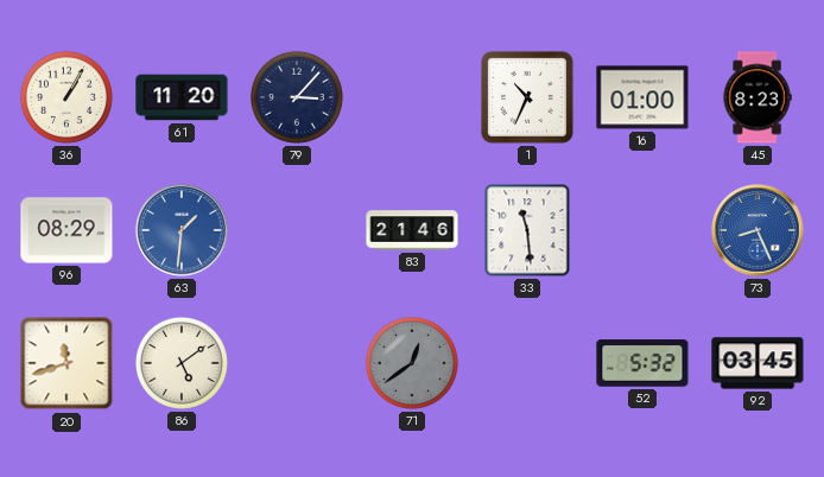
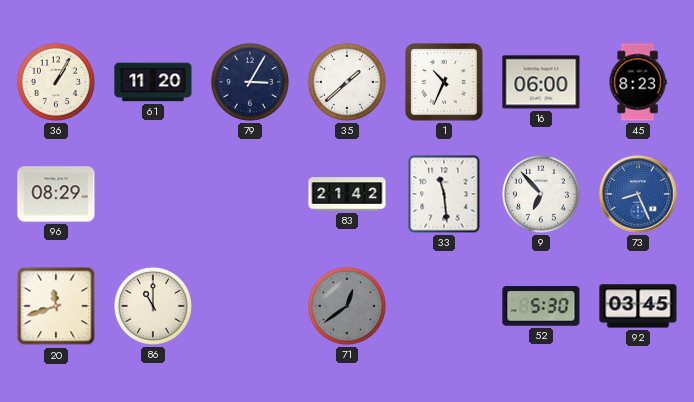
79: 3:07 -> 3:05 (250, 82)
35: none -> 1:38 (347, 82)
16: 01:00 -> 06:00 (541, 82)
63: 1:31 -> none (182, 230)
83: 21:46 -> 21:42 (347, 194)
9: none -> 6:53 (541, 194)
86: 5:09 -> 11:00 (153, 306)
52: 5:32 -> 5:30 (541, 306)
